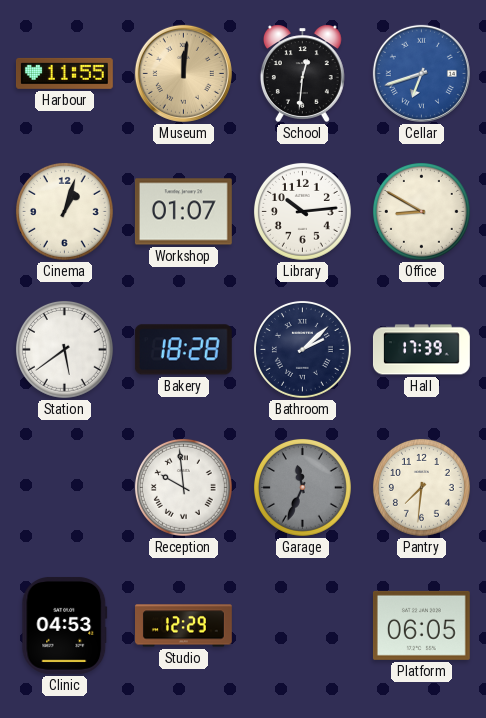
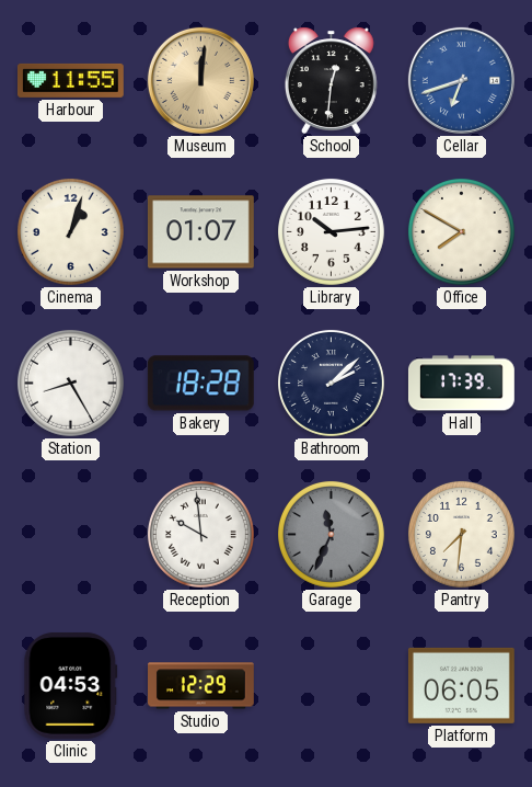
Office: 8:50 -> 7:50 (461, 231)
Station: 5:39 -> 8:25 (70, 383)
